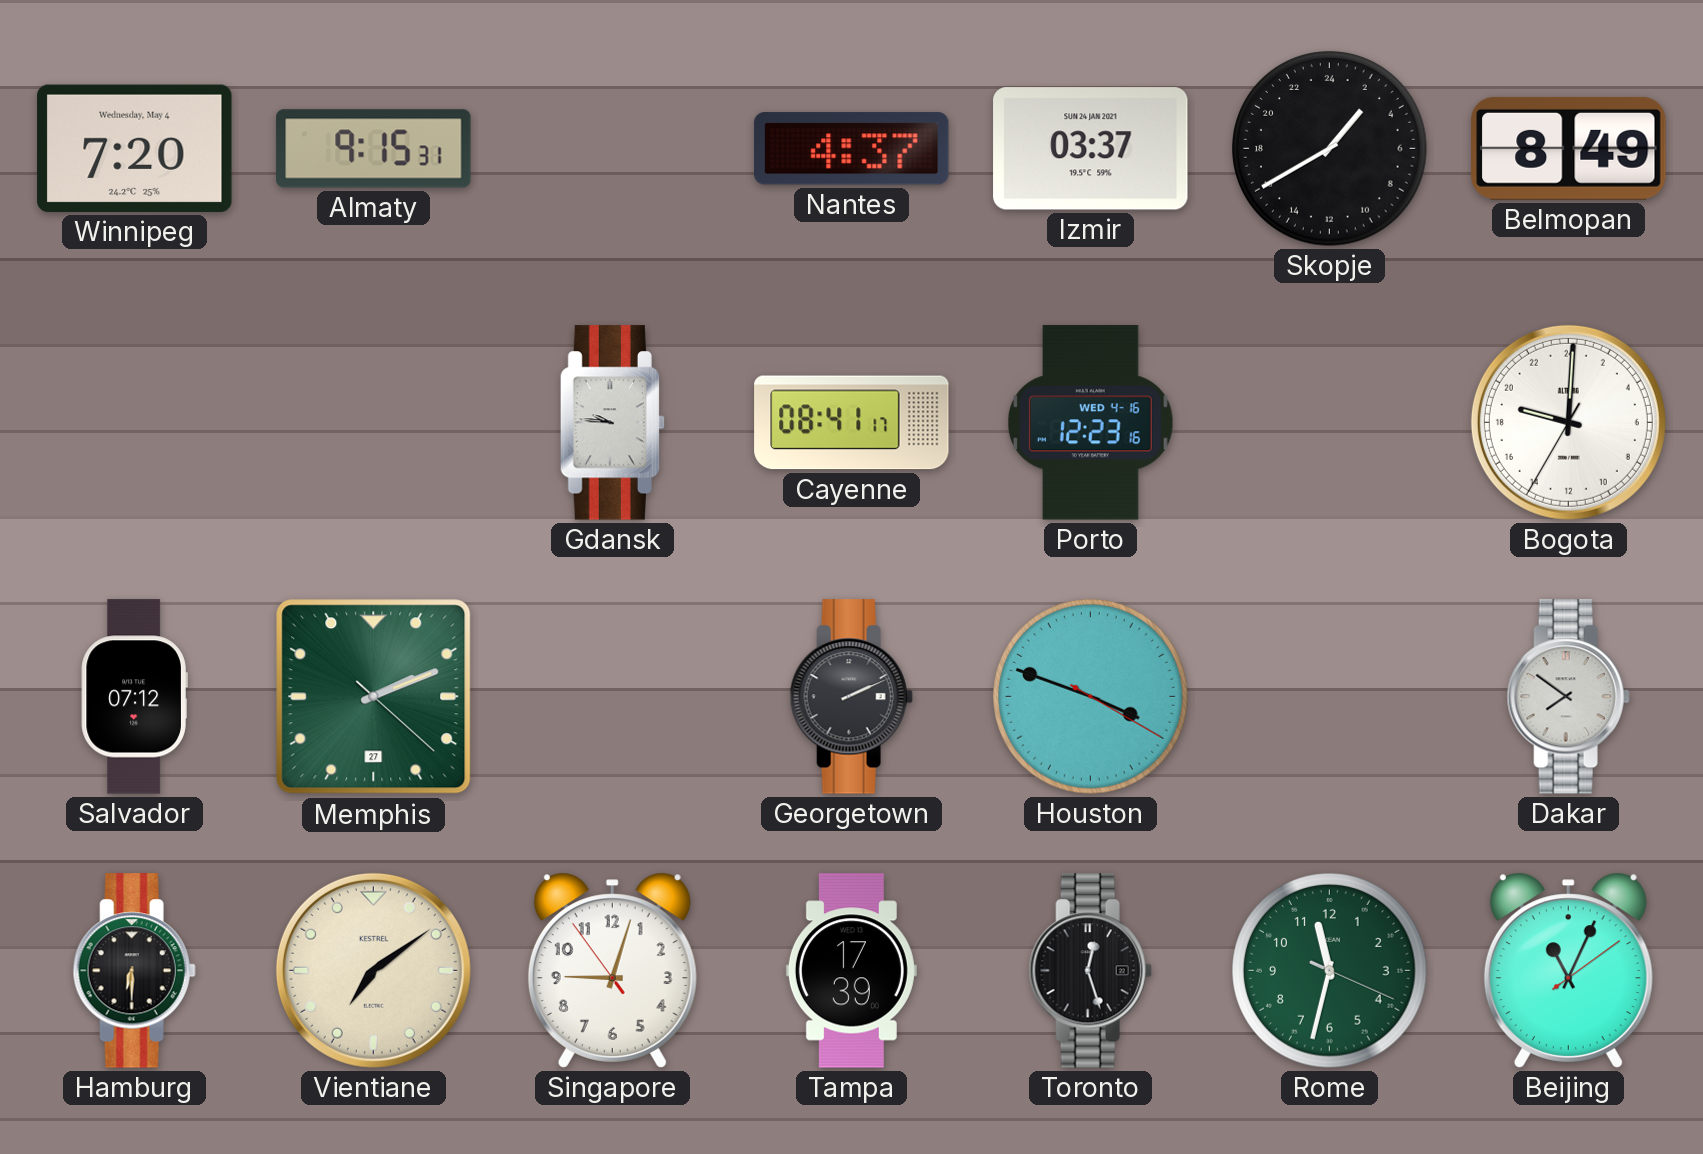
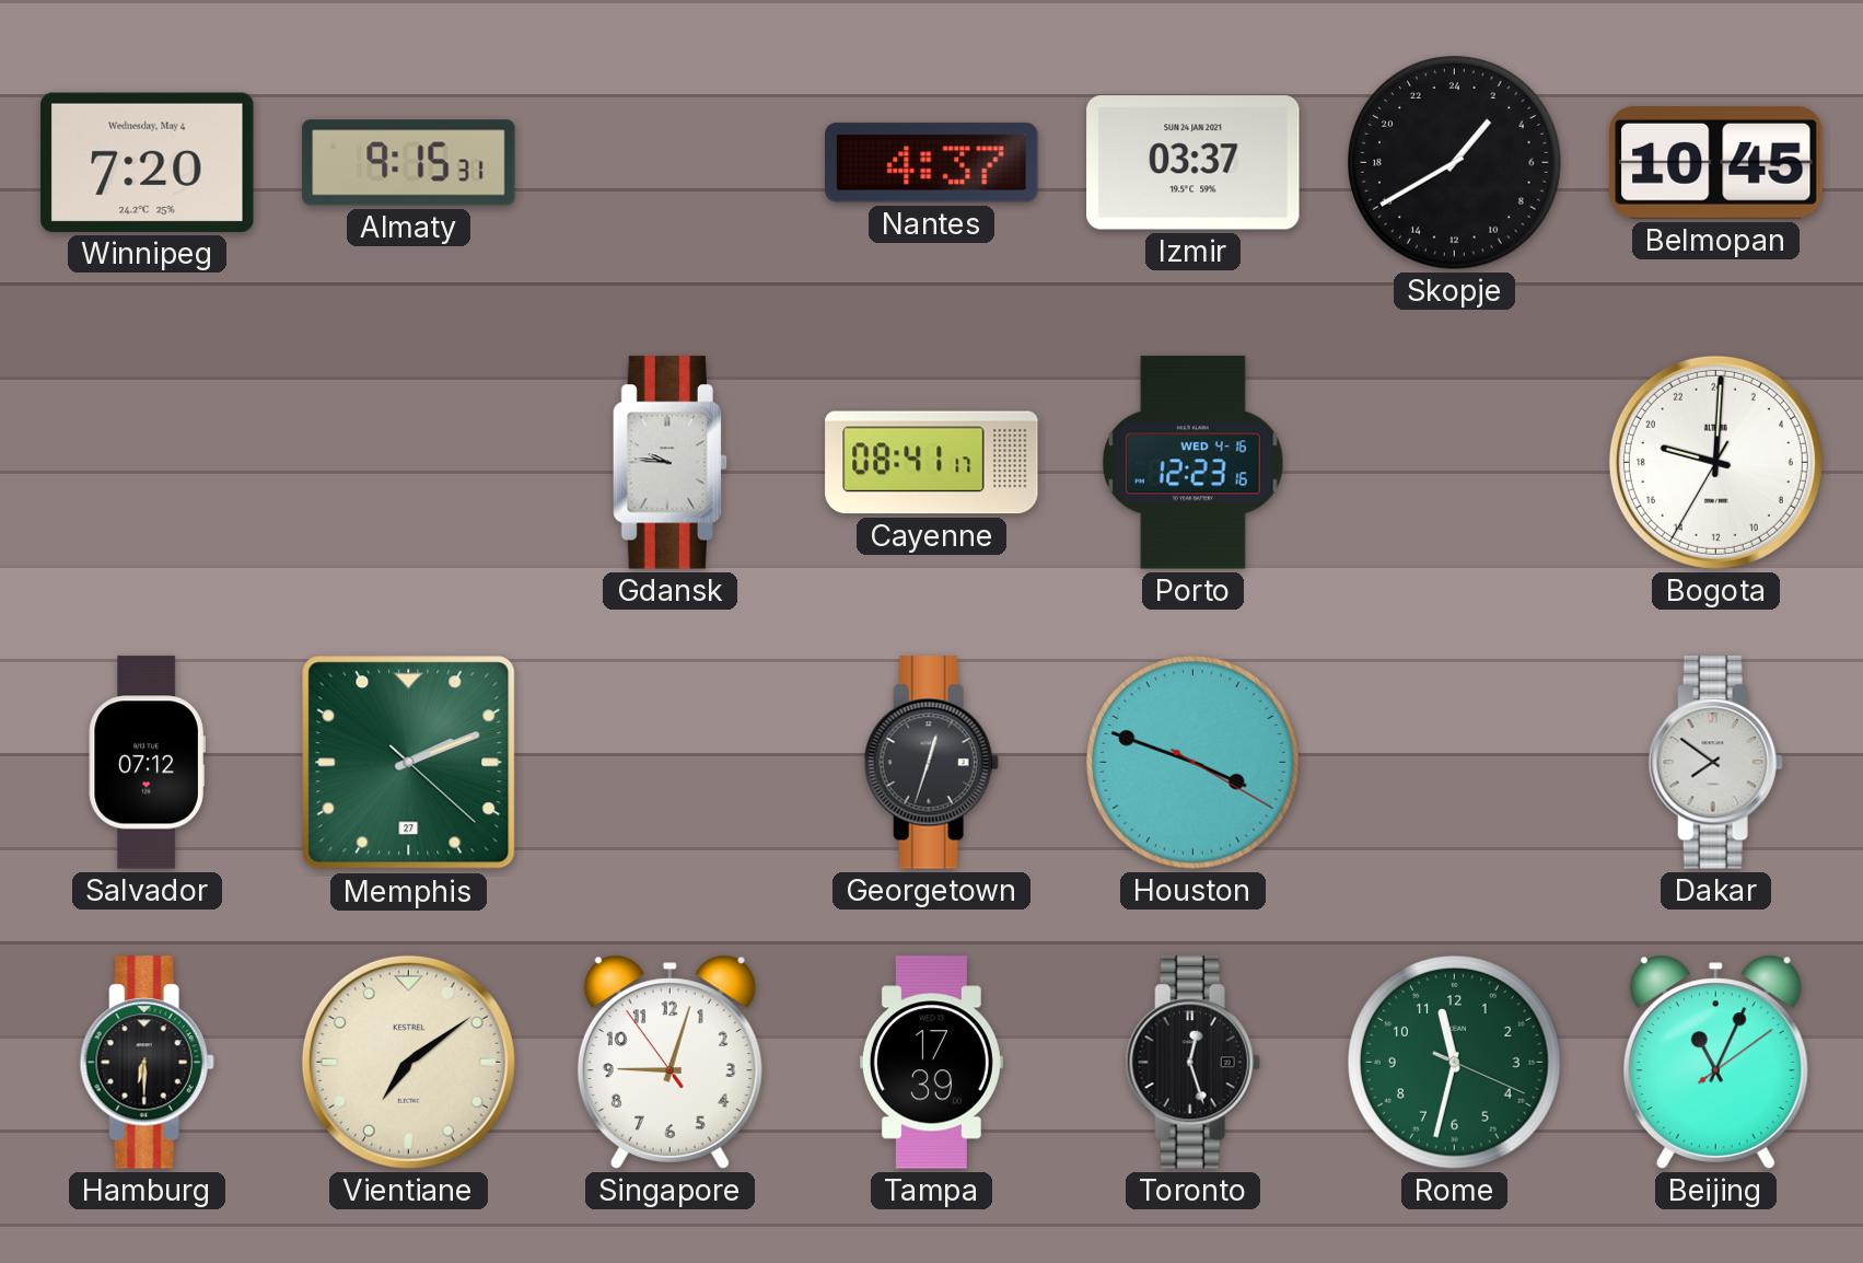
Belmopan: 8:49 -> 10:45 (1716, 162)
Georgetown: 2:11 -> 12:33 (931, 763)
